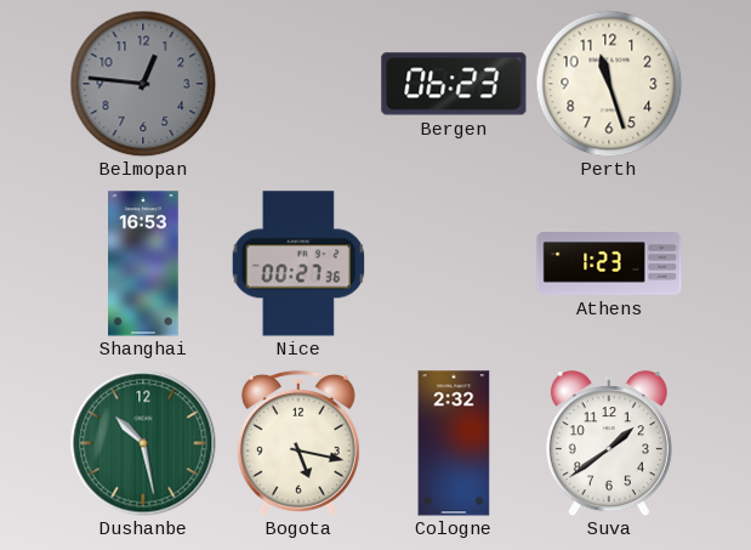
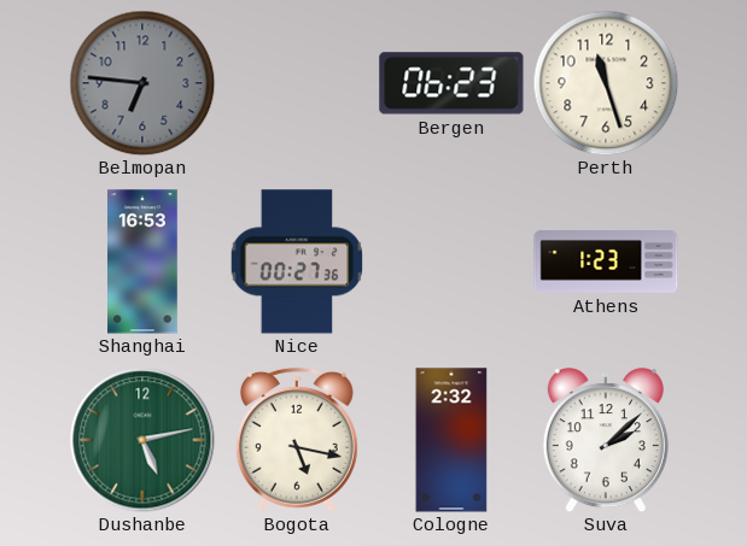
Belmopan: 12:46 -> 6:46 (142, 83)
Dushanbe: 10:28 -> 5:13 (142, 440)
Suva: 1:39 -> 2:08 (606, 440)
